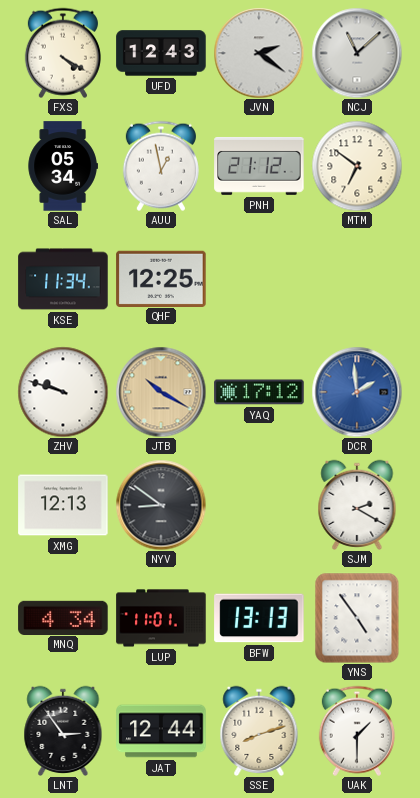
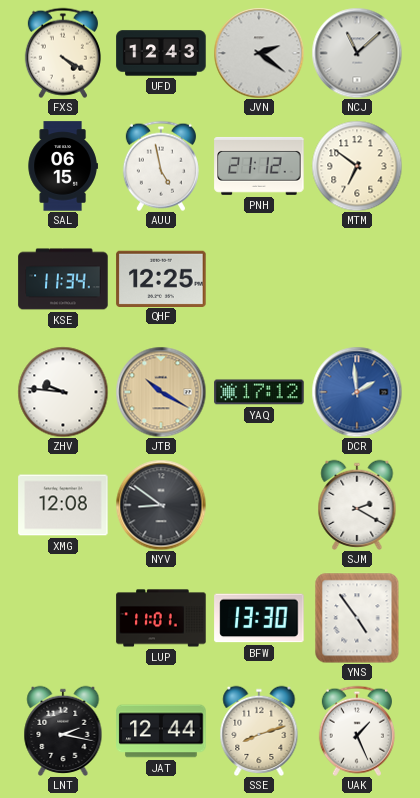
SAL: 05:34 -> 06:15 (63, 166)
AUU: 12:58 -> 4:58 (161, 166)
ZHV: 9:48 -> 9:46 (63, 392)
XMG: 12:13 -> 12:08 (63, 505)
MNQ: 4:34 -> none (63, 617)
BFW: 13:13 -> 13:30 (259, 618)
LNT: 2:54 -> 2:17 (63, 731)
UAK: 1:30 -> 1:26 (357, 731)
